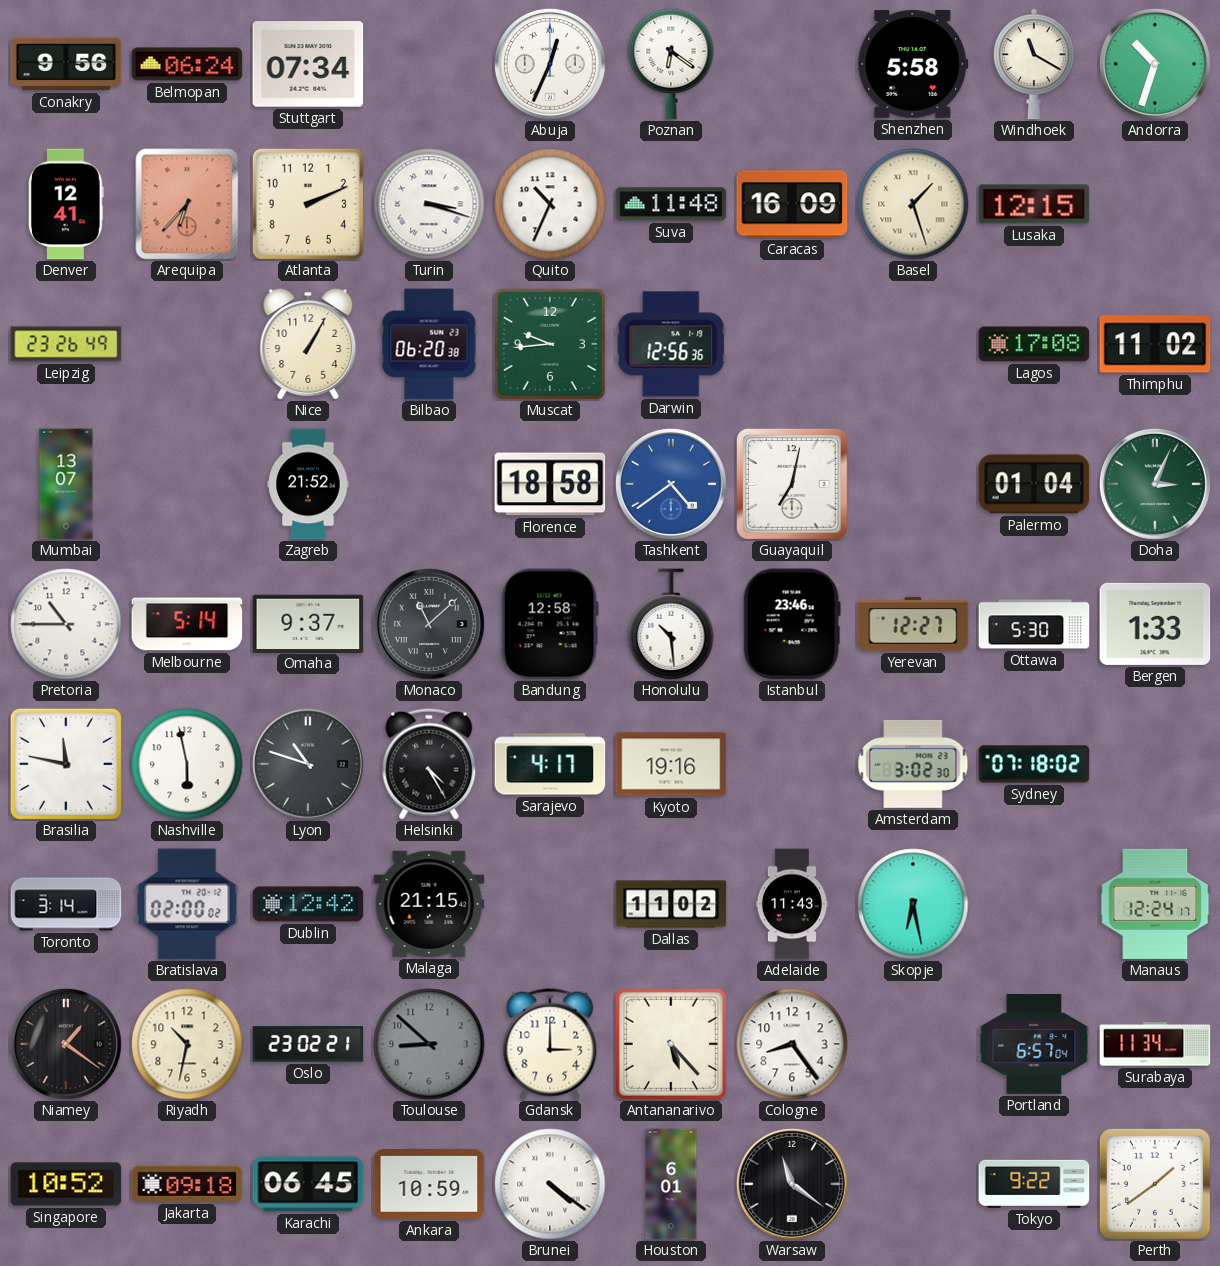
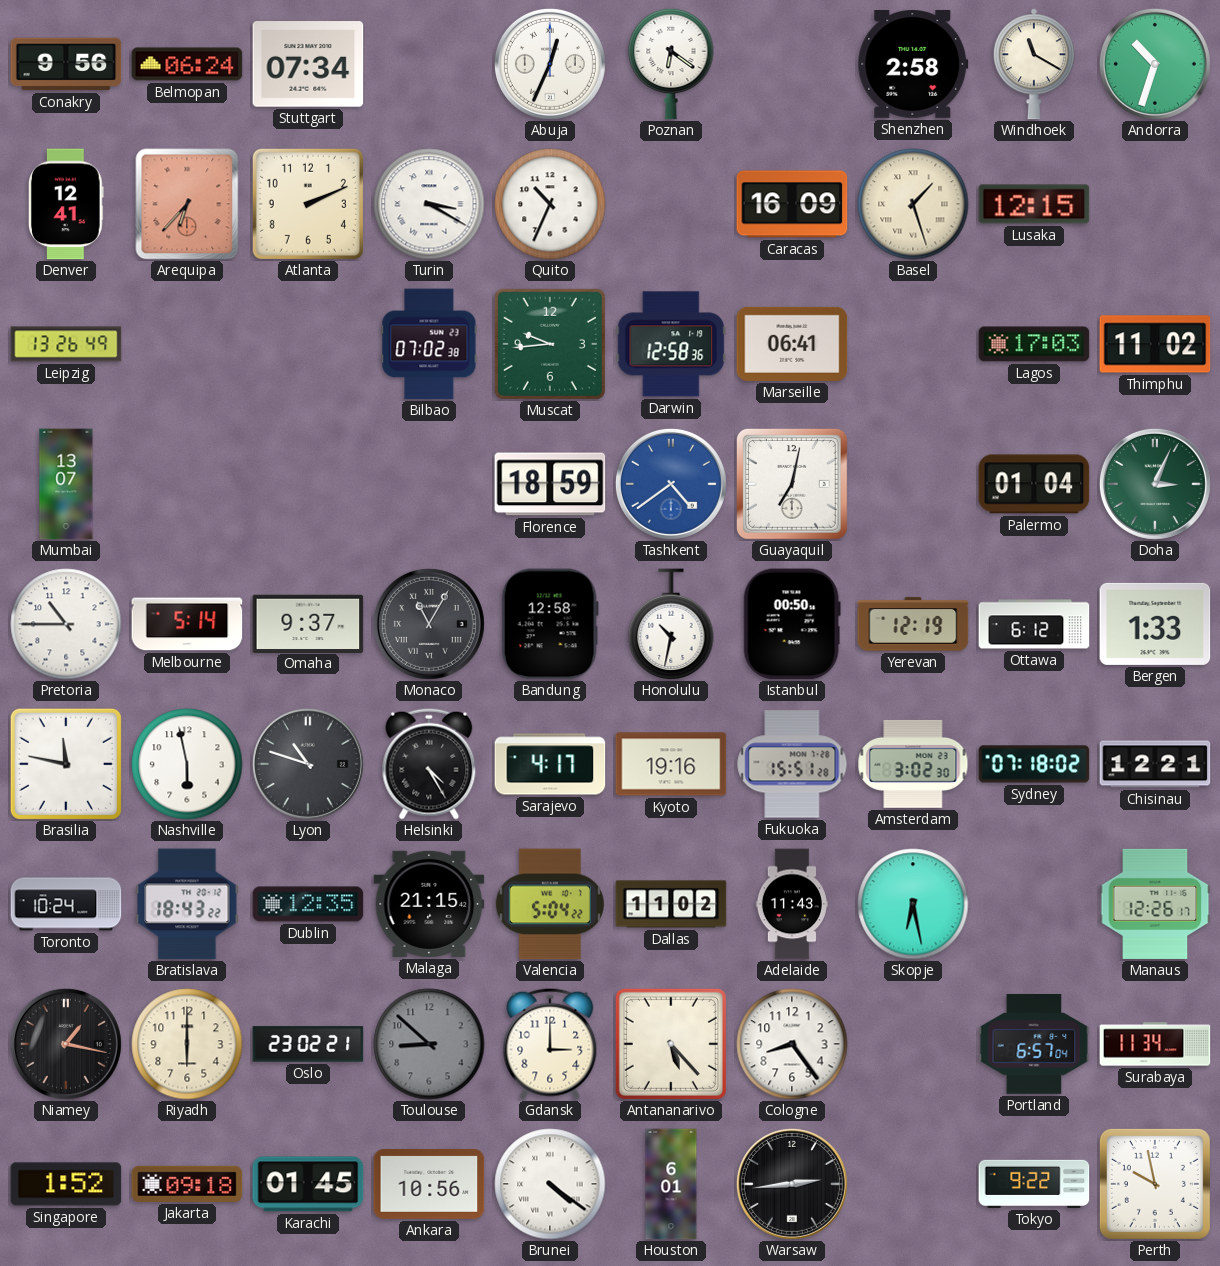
Shenzhen: 5:58 -> 2:58 (913, 65)
Turin: 3:18 -> 3:20 (429, 204)
Suva: 11:48 -> none (671, 204)
Leipzig: 23:26 -> 13:26 (66, 344)
Nice: 1:05 -> none (308, 344)
Bilbao: 06:20 -> 07:02 (429, 344)
Darwin: 12:56 -> 12:58 (671, 344)
Marseille: none -> 06:41 (792, 344)
Lagos: 17:08 -> 17:03 (1034, 344)
Zagreb: 21:52 -> none (308, 484)
Florence: 18:58 -> 18:59 (550, 484)
Monaco: 11:08 -> 11:05 (429, 624)
Honolulu: 10:29 -> 10:32 (671, 624)
Istanbul: 23:46 -> 00:50 (792, 624)
Yerevan: 12:27 -> 12:19 (913, 624)
Ottawa: 5:30 -> 6:12 (1034, 624)
Fukuoka: none -> 15:51 (792, 764)
Chisinau: none -> 12:21 (1155, 764)
Toronto: 3:14 -> 10:24 (66, 904)
Bratislava: 02:00 -> 18:43 (187, 904)
Dublin: 12:42 -> 12:35 (308, 904)
Valencia: none -> 5:04 (550, 904)
Manaus: 12:24 -> 12:26 (1155, 904)
Niamey: 1:21 -> 1:17 (66, 1044)
Riyadh: 10:32 -> 6:00 (187, 1044)
Singapore: 10:52 -> 1:52 (66, 1184)
Karachi: 06:45 -> 01:45 (308, 1184)
Ankara: 10:59 -> 10:56 (429, 1185)
Warsaw: 11:21 -> 2:44 (792, 1184)
Perth: 1:39 -> 9:58 (1155, 1184)
